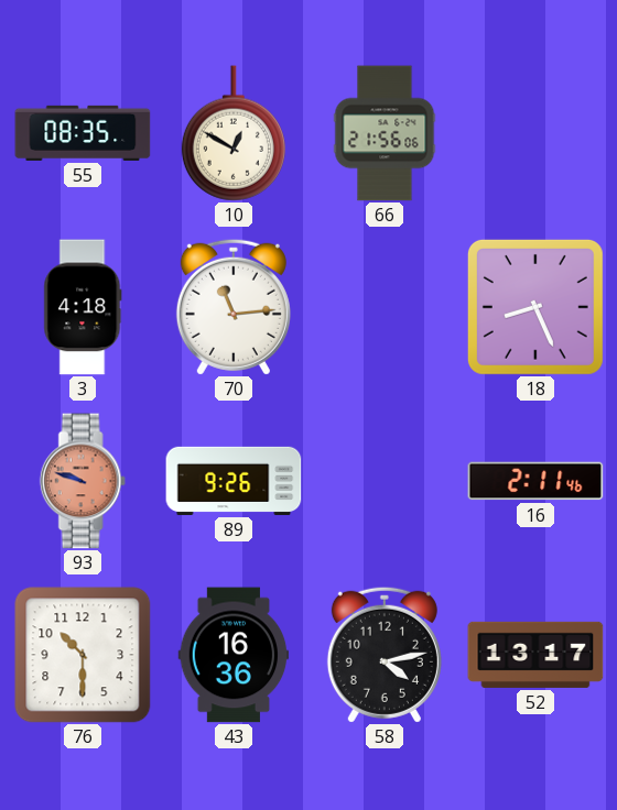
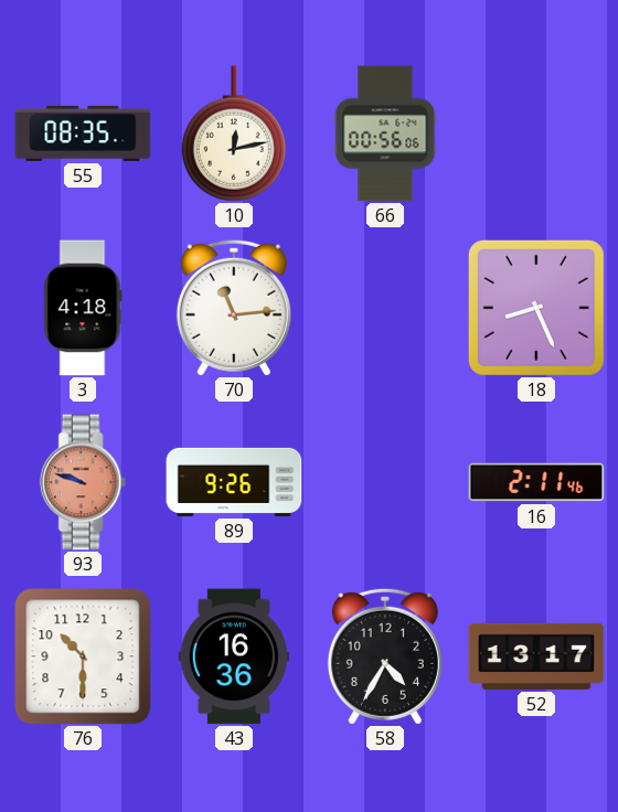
10: 12:50 -> 12:13 (234, 133)
66: 21:56 -> 00:56 (385, 133)
58: 4:13 -> 4:35 (385, 656)
